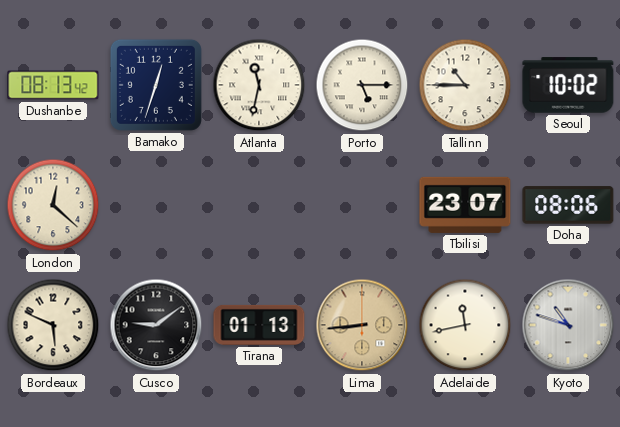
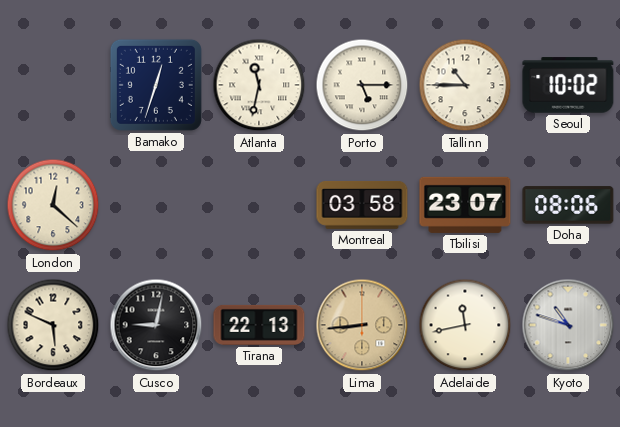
Dushanbe: 08:13 -> none (53, 85)
Montreal: none -> 03:58 (362, 206)
Cusco: 9:09 -> 9:02 (156, 325)
Tirana: 01:13 -> 22:13 (259, 325)
